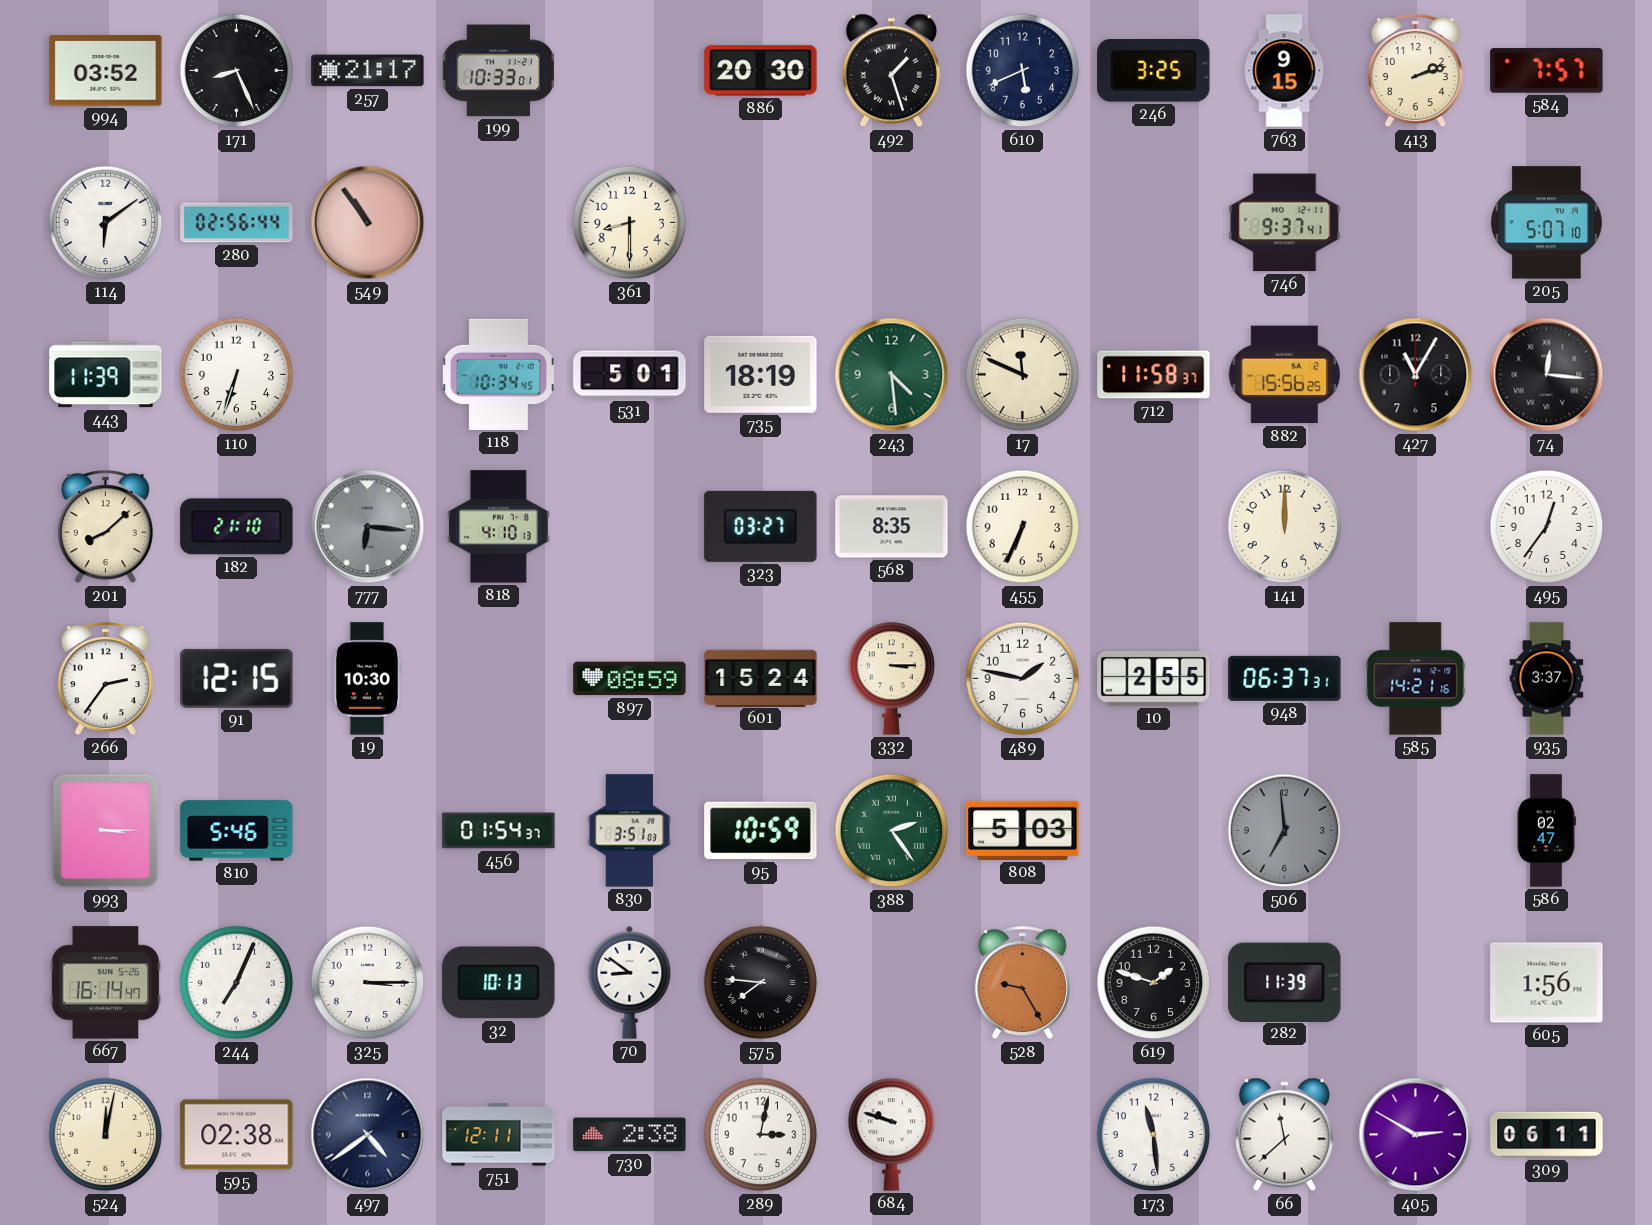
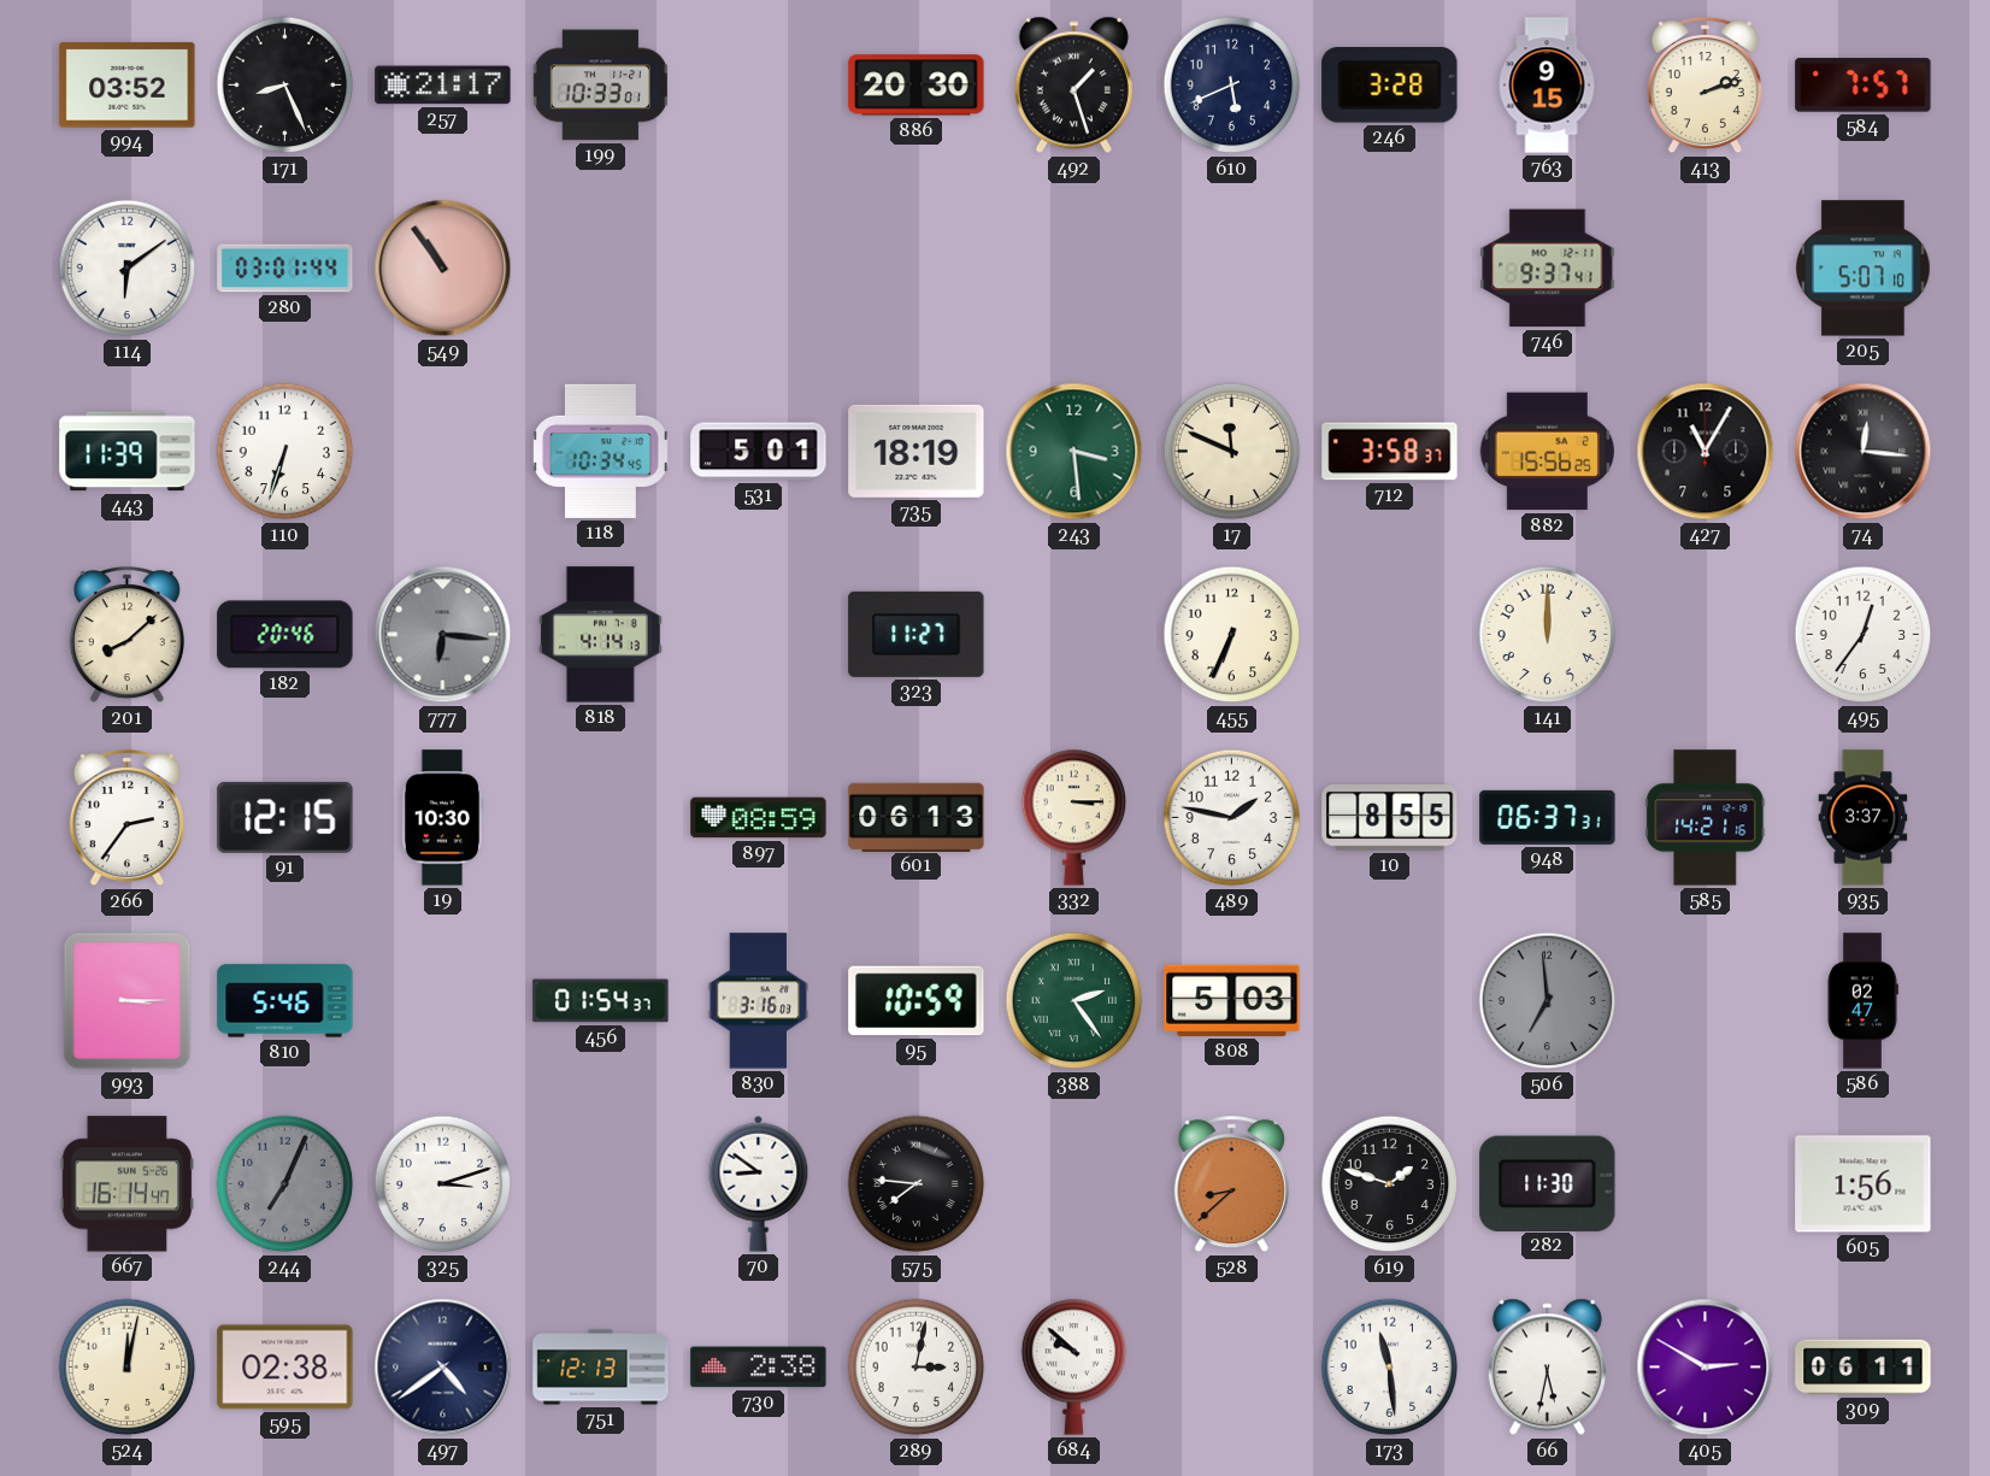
246: 3:25 -> 3:28 (1390, 86)
280: 02:56 -> 03:01 (285, 269)
361: 8:30 -> none (630, 223)
243: 4:29 -> 3:29 (1075, 452)
712: 11:58 -> 3:58 (1390, 452)
182: 21:10 -> 20:46 (285, 635)
818: 4:10 -> 4:14 (600, 635)
323: 03:27 -> 11:27 (917, 634)
568: 8:35 -> none (892, 527)
601: 15:24 -> 06:13 (917, 817)
10: 2:55 -> 8:55 (1390, 818)
830: 3:51 -> 3:16 (758, 1001)
244 dial: white -> grey (285, 1184)
325: 3:15 -> 3:12 (443, 1184)
32: 10:13 -> none (499, 983)
528: 9:25 -> 8:38 (1231, 1186)
282: 11:39 -> 11:30 (1548, 1183)
751: 12:11 -> 12:13 (601, 1368)
684: 9:48 -> 9:52 (1075, 1366)
66: 11:38 -> 5:32 (1547, 1368)
